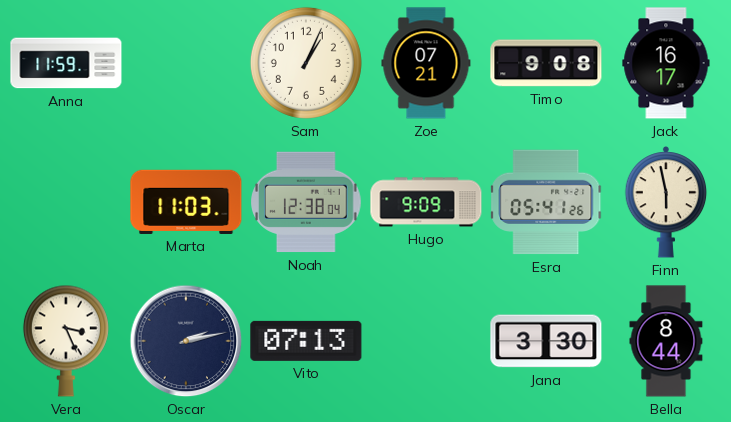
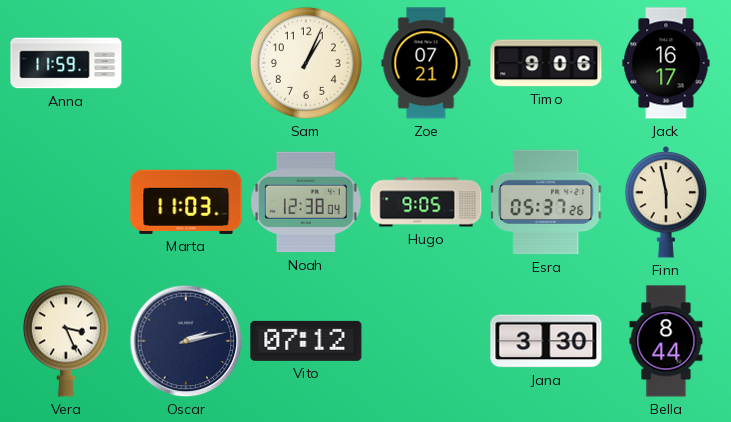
Timo: 9:08 -> 9:06 (546, 63)
Hugo: 9:09 -> 9:05 (426, 202)
Esra: 05:41 -> 05:37 (547, 202)
Vito: 07:13 -> 07:12 (306, 341)
